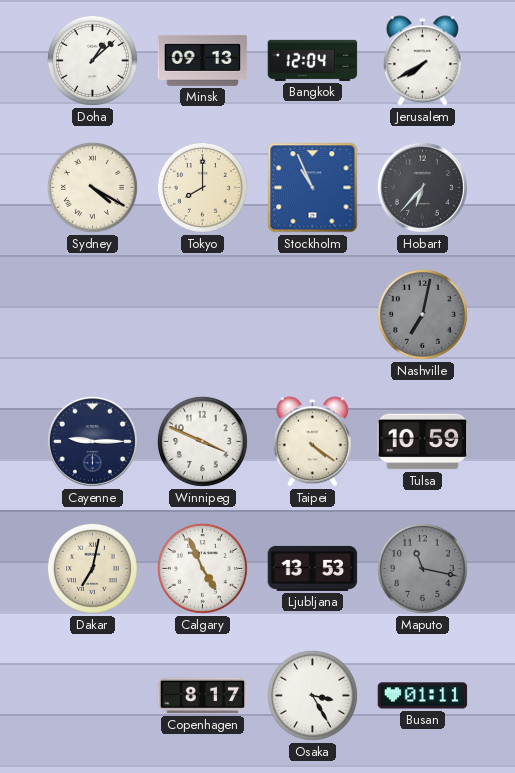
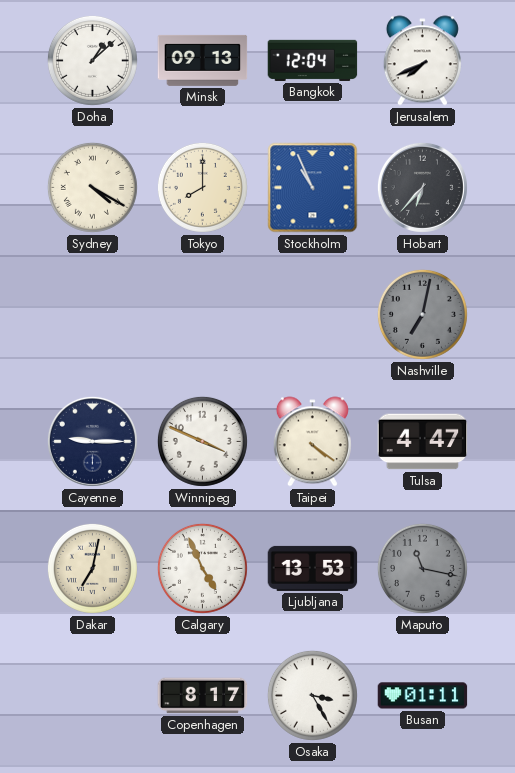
Jerusalem: 7:40 -> 7:41 (422, 61)
Tulsa: 10:59 -> 4:47 (423, 442)
